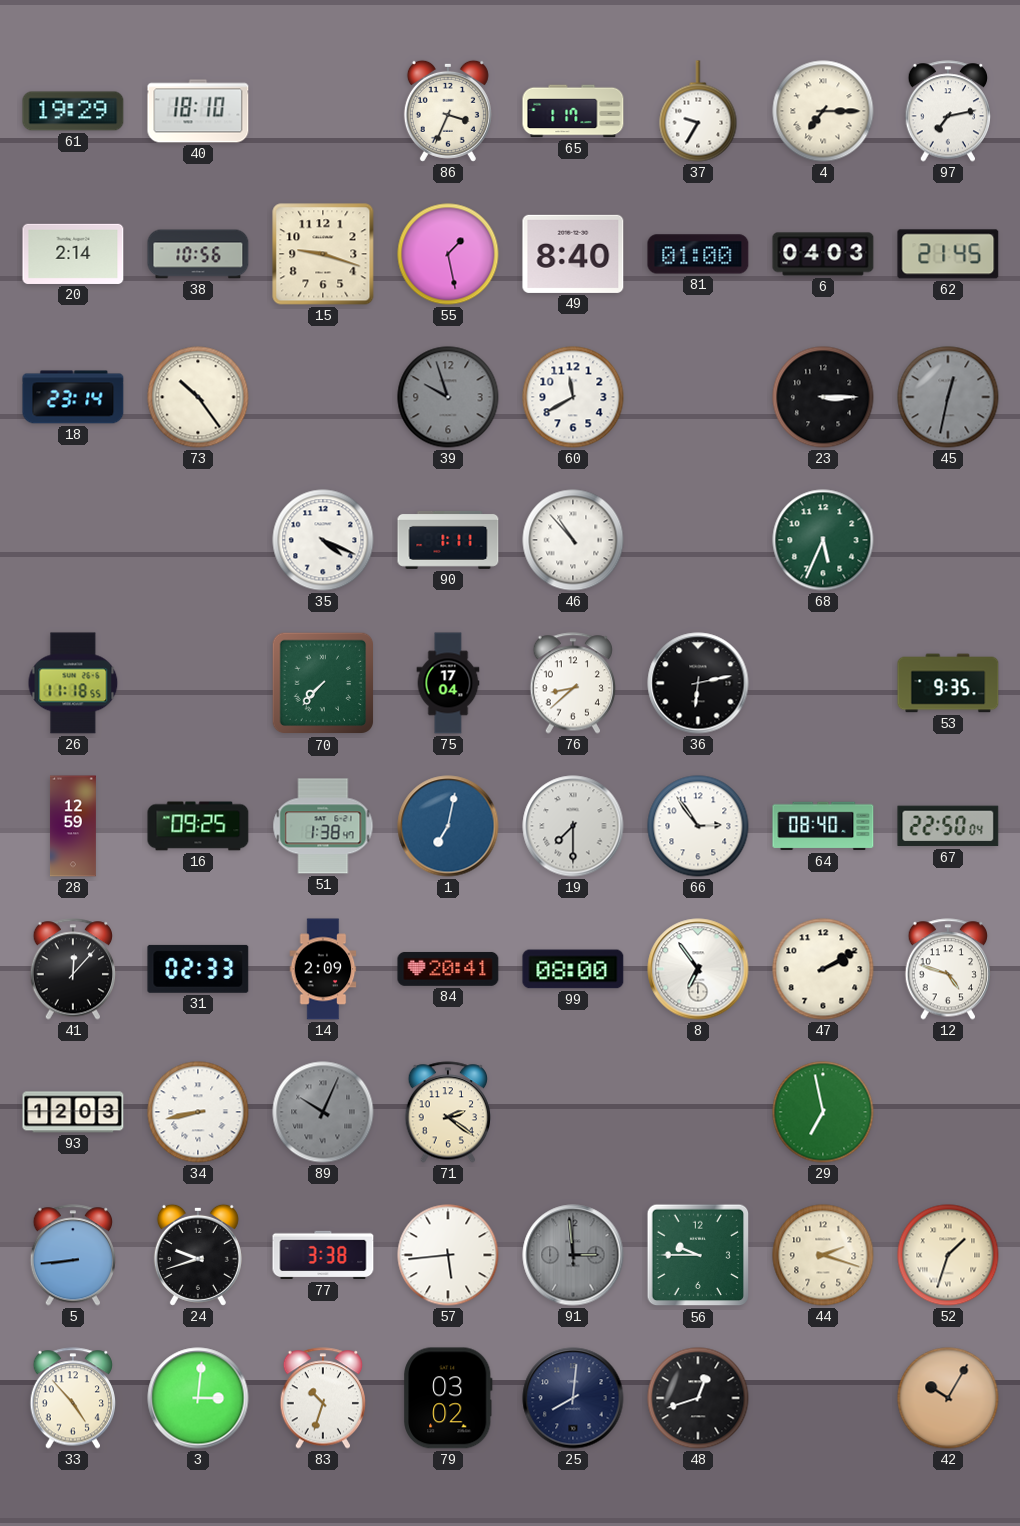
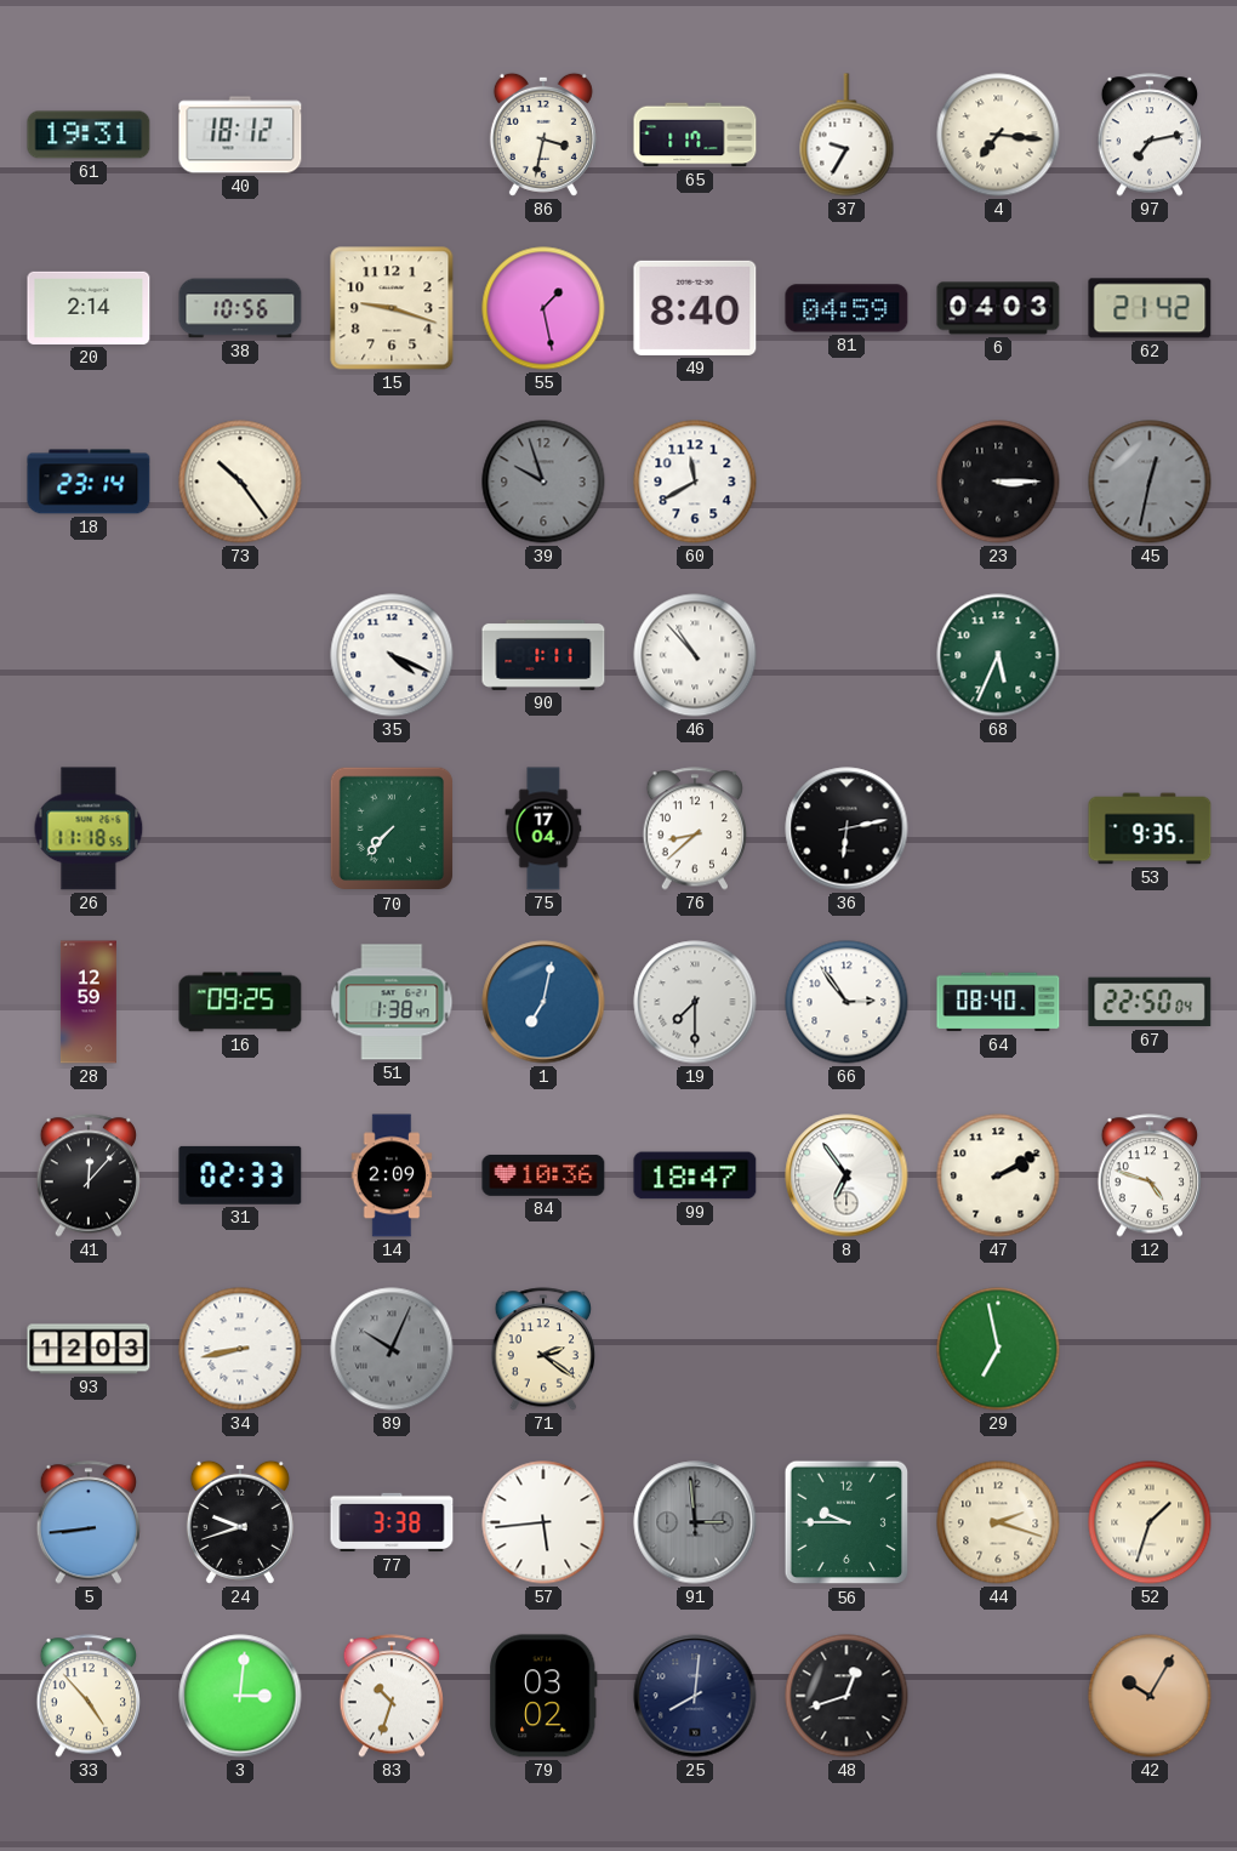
61: 19:29 -> 19:31 (89, 135)
40: 18:10 -> 18:12 (240, 135)
86: 3:34 -> 3:32 (543, 135)
4: 7:15 -> 7:16 (998, 135)
81: 01:00 -> 04:59 (846, 308)
62: 21:45 -> 21:42 (1150, 308)
84: 20:41 -> 10:36 (543, 1175)
99: 08:00 -> 18:47 (695, 1175)
